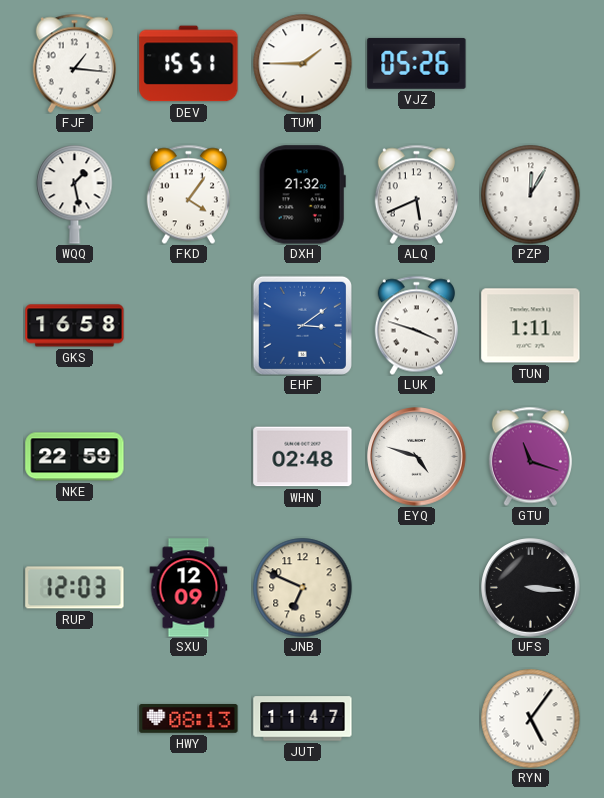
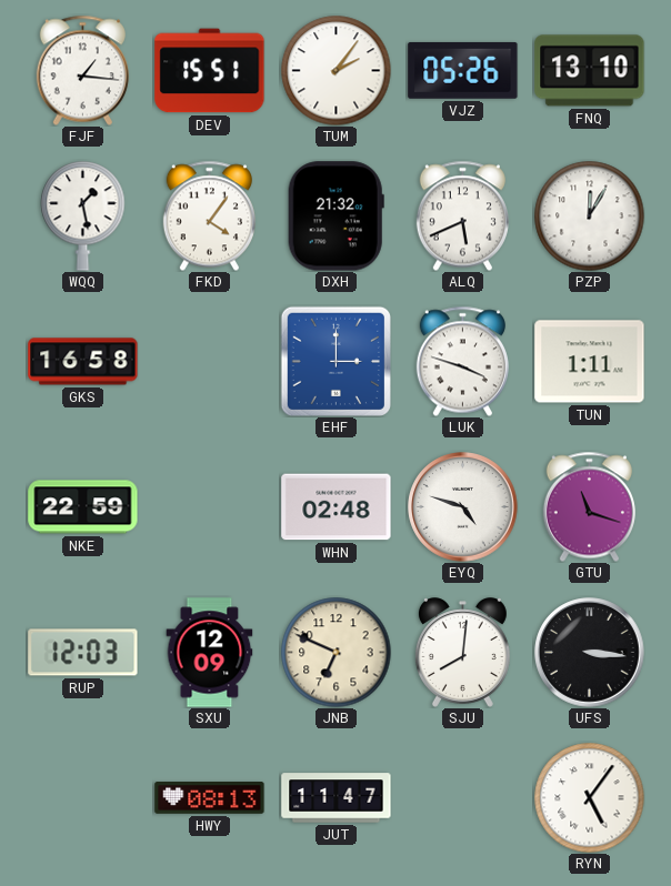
TUM: 1:45 -> 2:06 (337, 71)
FNQ: none -> 13:10 (590, 71)
EHF: 3:09 -> 3:00 (335, 361)
SJU: none -> 8:01 (462, 653)
